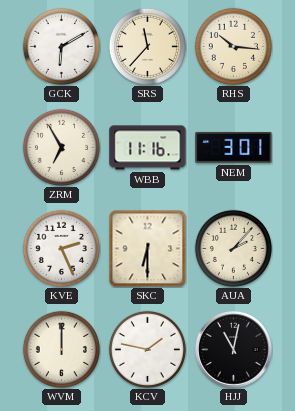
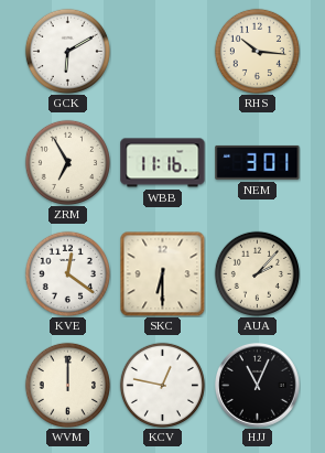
SRS: 11:37 -> none (147, 46)
KVE: 2:26 -> 12:21 (67, 273)
KCV: 1:47 -> 12:47 (162, 385)
HJJ: 11:02 -> 11:04 (258, 386)
